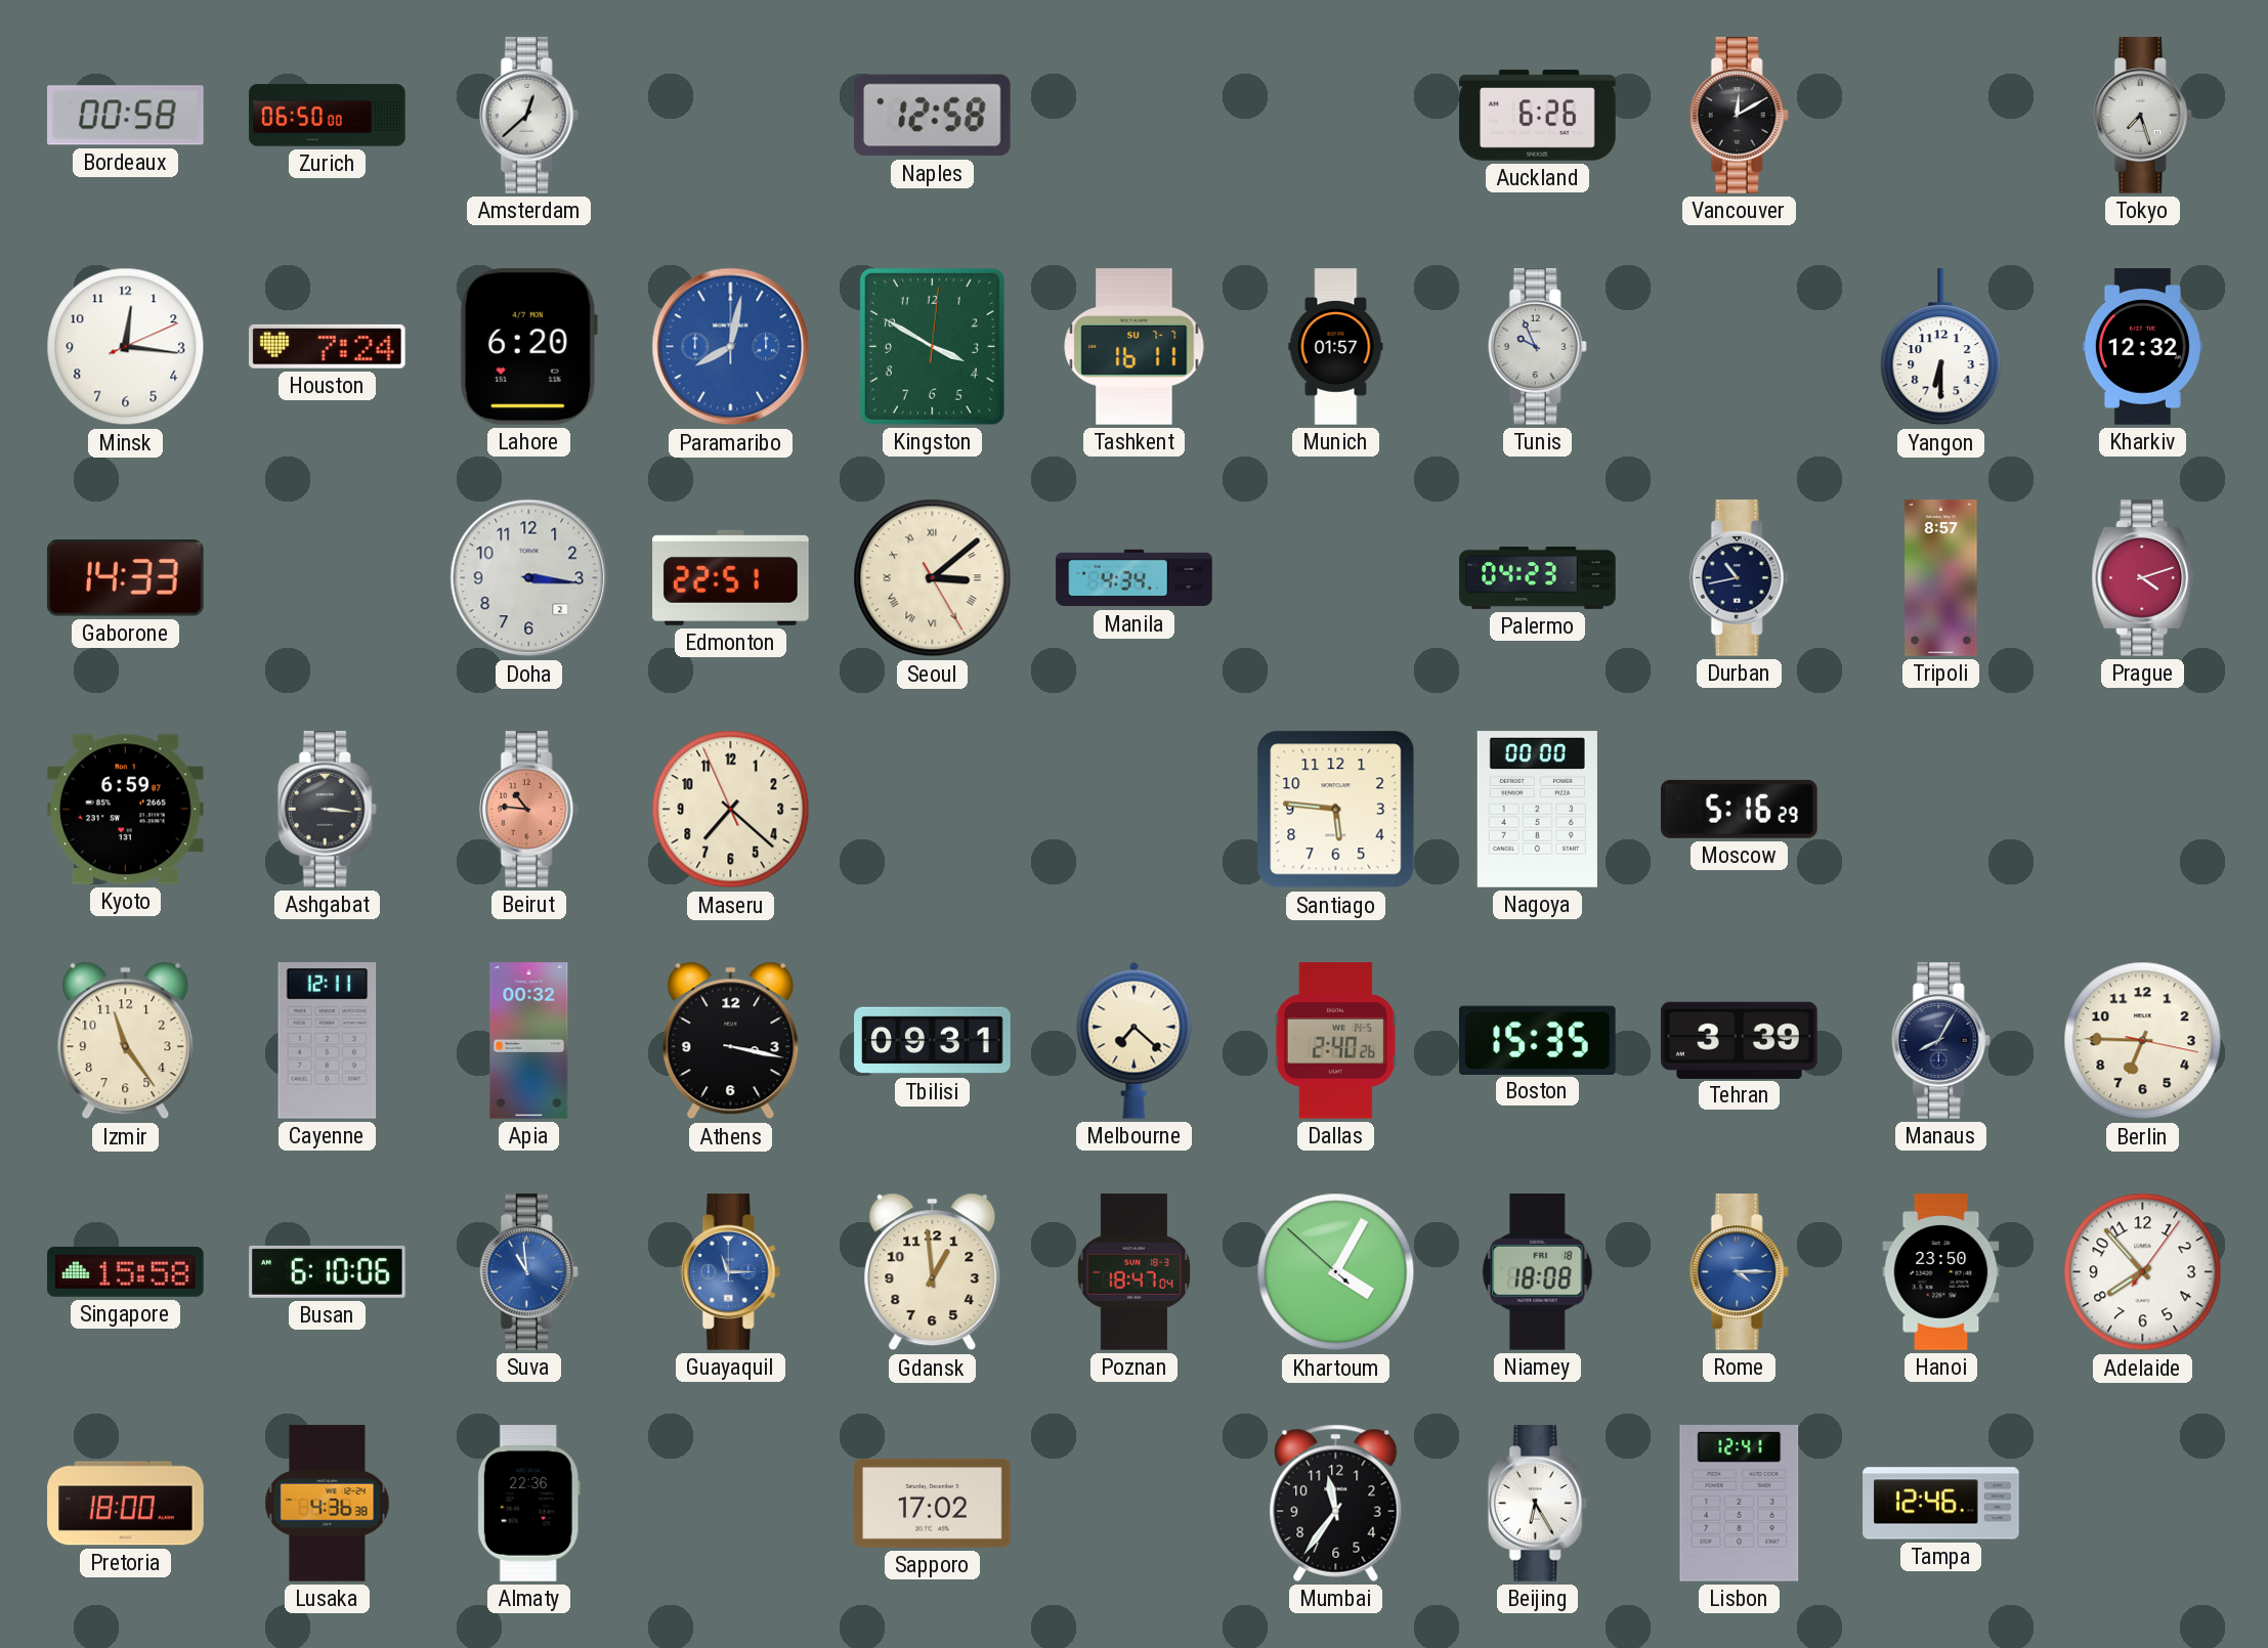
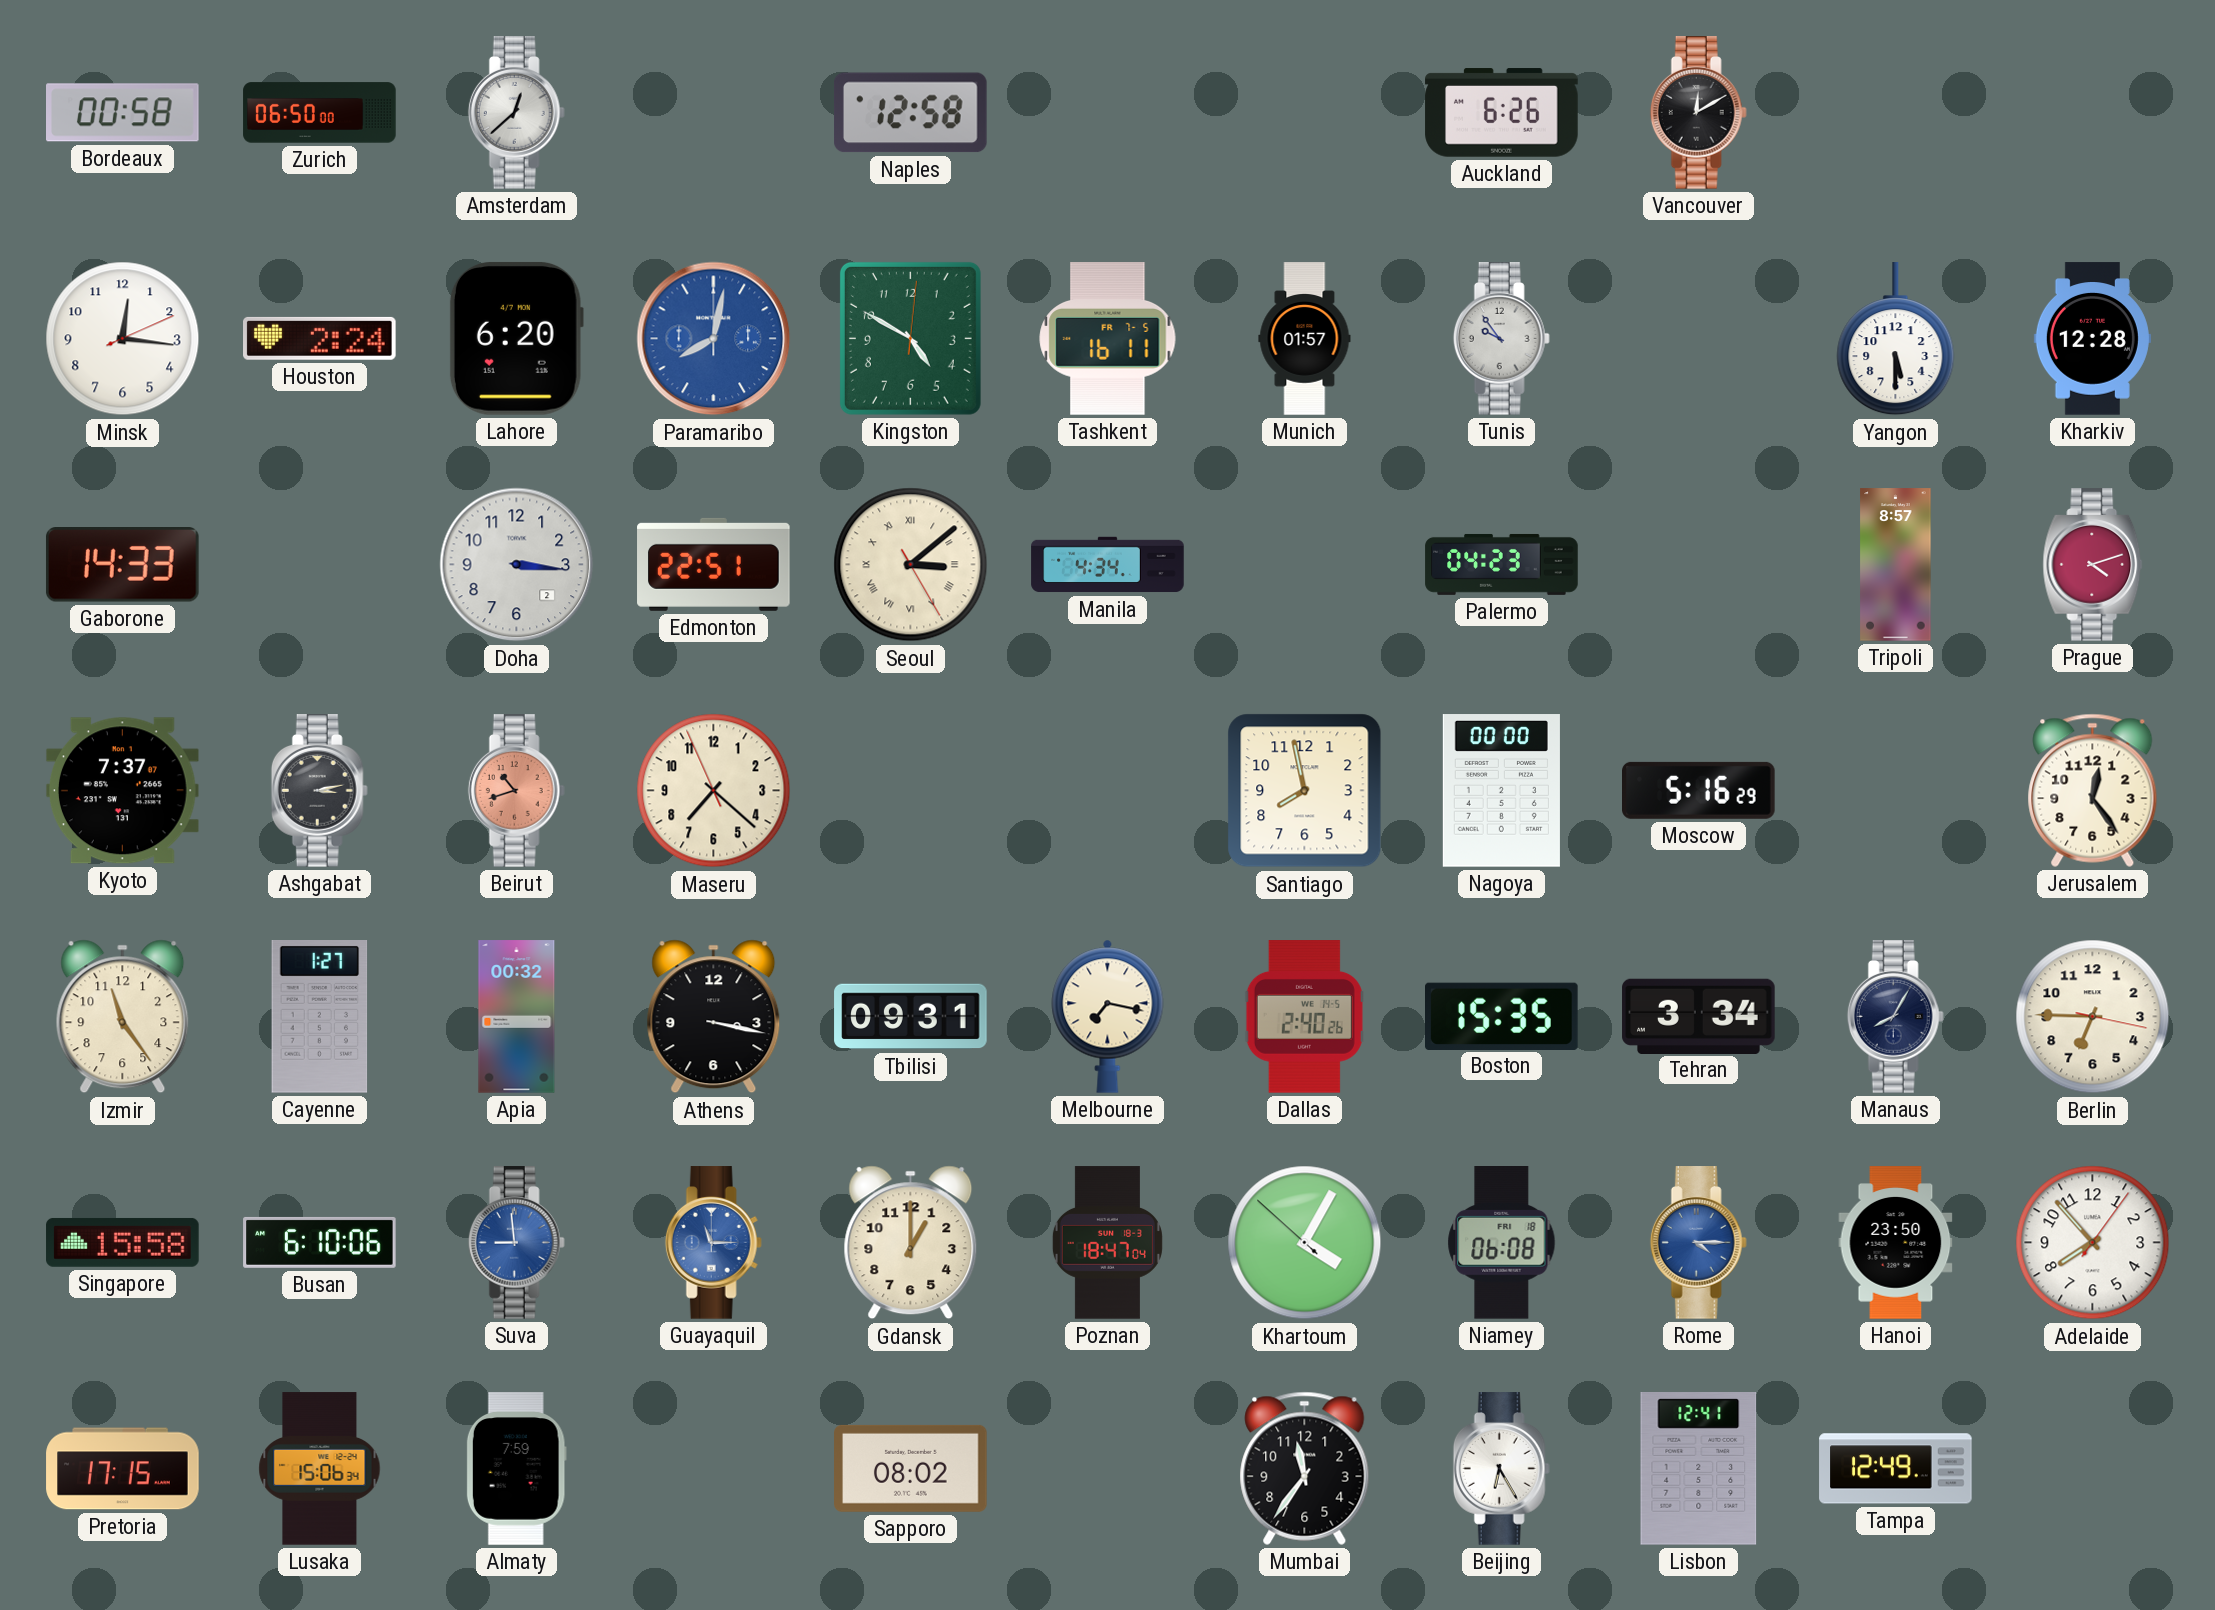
Tokyo: 7:27 -> none (2142, 116)
Houston: 7:24 -> 2:24 (320, 338)
Kingston: 3:50 -> 4:50 (910, 338)
Tashkent date: SU 7-7 -> FR 7-5 (1108, 339)
Tunis: 9:56 -> 9:54 (1501, 339)
Yangon: 6:30 -> 5:30 (1896, 339)
Kharkiv: 12:32 -> 12:28 (2092, 339)
Durban: 10:43 -> none (1739, 578)
Kyoto: 6:59 -> 7:37 (122, 791)
Ashgabat: 3:16 -> 3:13 (319, 791)
Beirut: 10:46 -> 10:42 (516, 791)
Santiago: 5:46 -> 7:58 (1305, 791)
Jerusalem: none -> 12:24 (2093, 790)
Cayenne: 12:11 -> 1:27 (320, 1017)
Melbourne: 7:22 -> 7:17 (1108, 1016)
Tehran: 3:39 -> 3:34 (1699, 1016)
Suva: 10:59 -> 8:59 (516, 1243)
Gdansk: 12:59 -> 1:00 (911, 1243)
Niamey: 18:08 -> 06:08 (1502, 1243)
Pretoria: 18:00 -> 17:15 (123, 1469)
Lusaka: 4:36 -> 15:06 (320, 1469)
Almaty: 22:36 -> 7:59 (516, 1469)
Sapporo: 17:02 -> 08:02 (911, 1468)
Tampa: 12:46 -> 12:49 (1896, 1469)
